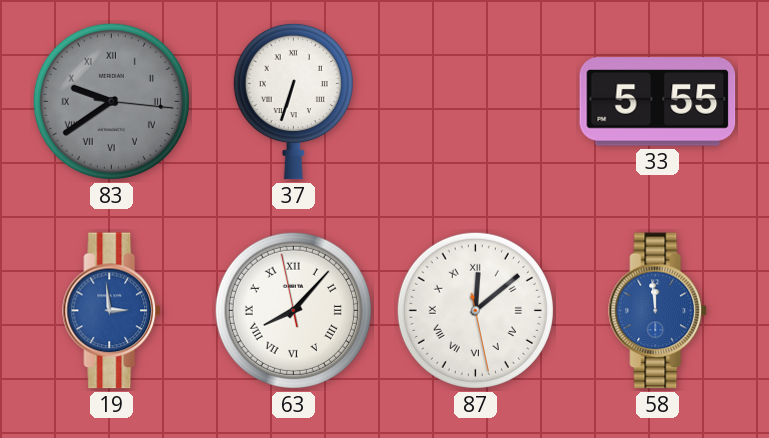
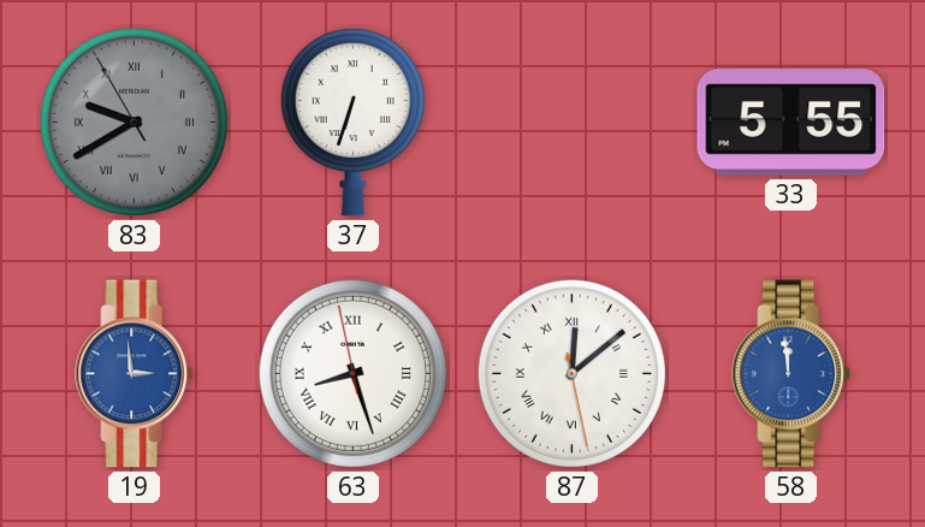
83: 9:39:16 -> 9:39:55 (134, 122)
63: 8:06 -> 8:26 (352, 373)
